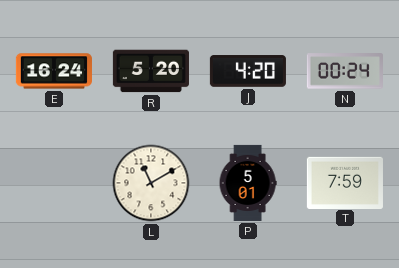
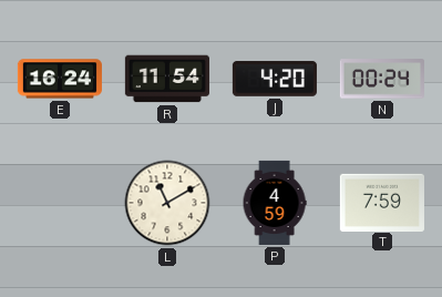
R: 5:20 -> 11:54 (167, 79)
P: 5:01 -> 4:59 (275, 203)
